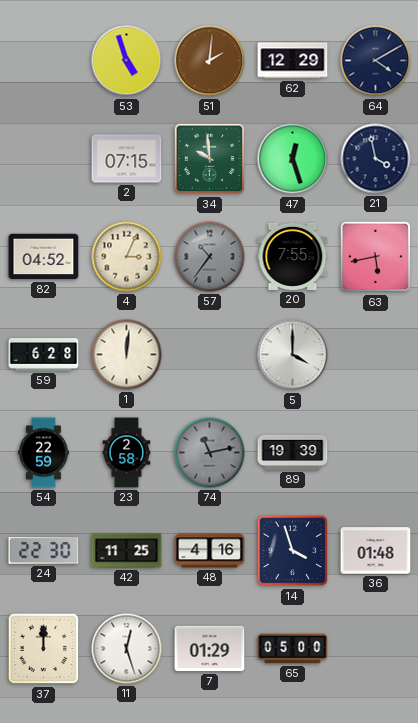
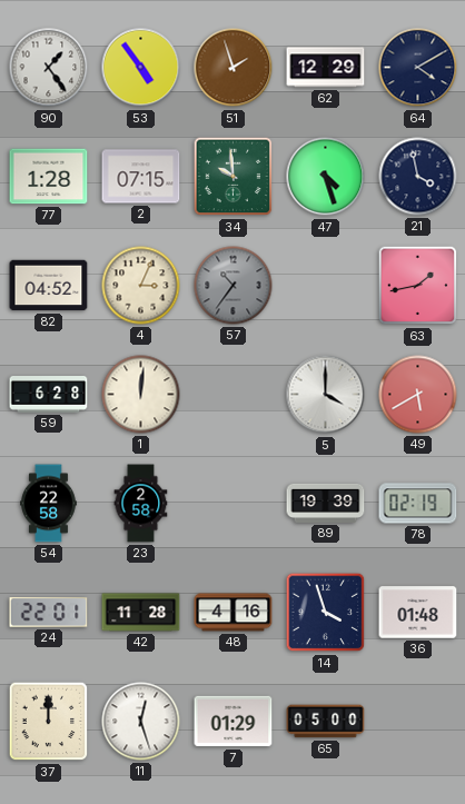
90: none -> 1:24 (49, 68)
53: 4:57 -> 4:54 (141, 68)
51: 2:01 -> 1:57 (234, 68)
77: none -> 1:28 (49, 177)
47: 12:27 -> 4:27 (326, 177)
20: 7:55 -> none (293, 256)
63: 5:43 -> 1:43 (418, 286)
49: none -> 5:40 (418, 395)
54: 22:59 -> 22:58 (49, 504)
74: 11:13 -> none (210, 453)
78: none -> 02:19 (418, 504)
24: 22:30 -> 22:01 (49, 613)
42: 11:25 -> 11:28 (141, 613)
